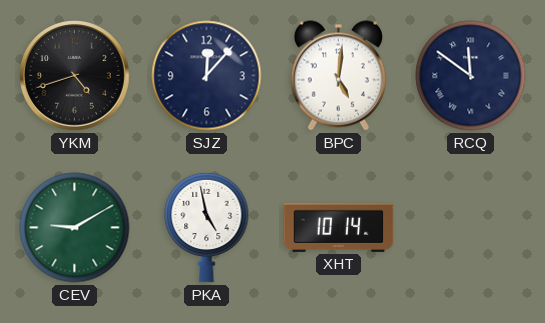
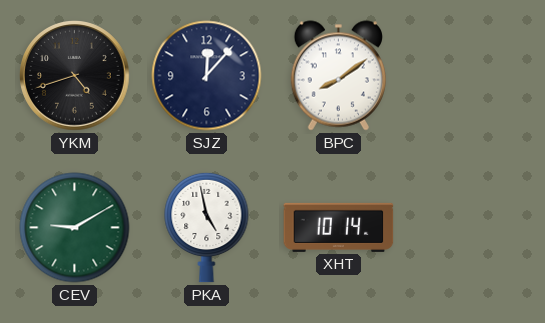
BPC: 5:01 -> 8:09 (338, 76)
RCQ: 11:51 -> none (471, 76)
